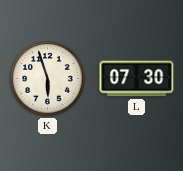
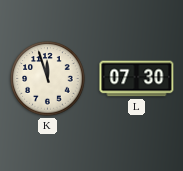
K: 5:57 -> 11:57 (48, 79)
